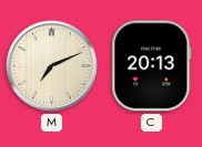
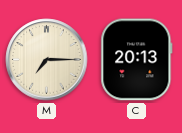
M: 7:11 -> 7:15 (47, 60)
